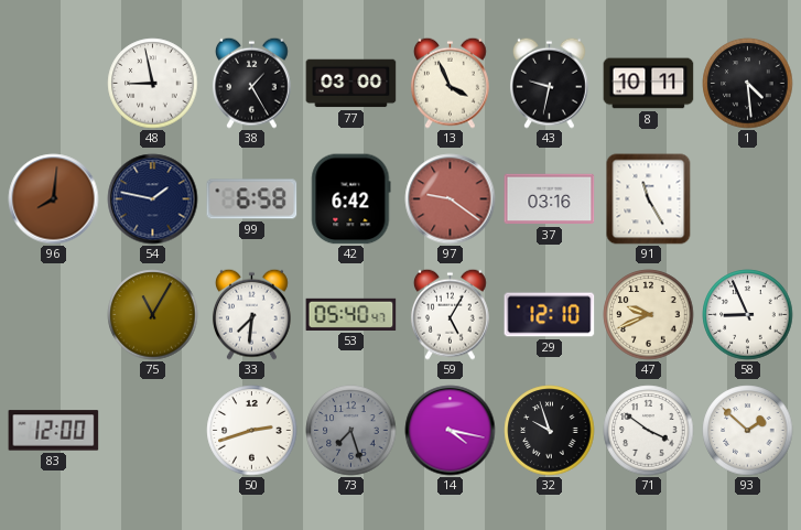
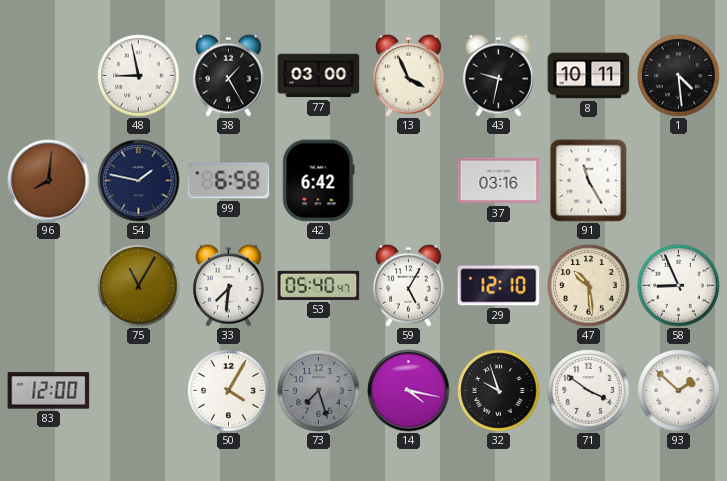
97: 9:21 -> none (451, 199)
47: 9:41 -> 10:29 (589, 286)
50: 2:42 -> 4:05 (229, 391)
